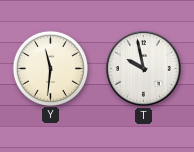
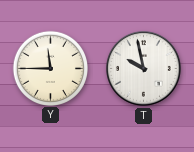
Y: 11:31 -> 11:45 (50, 68)
